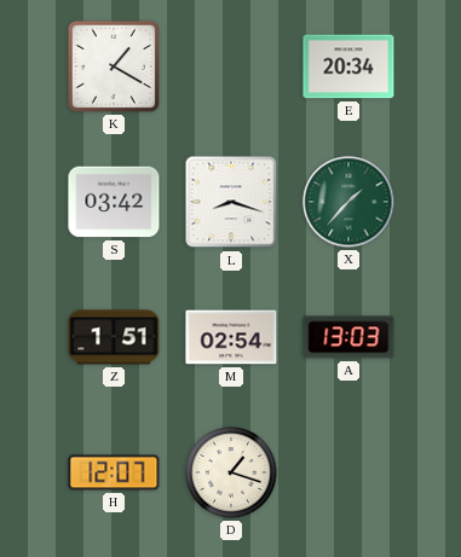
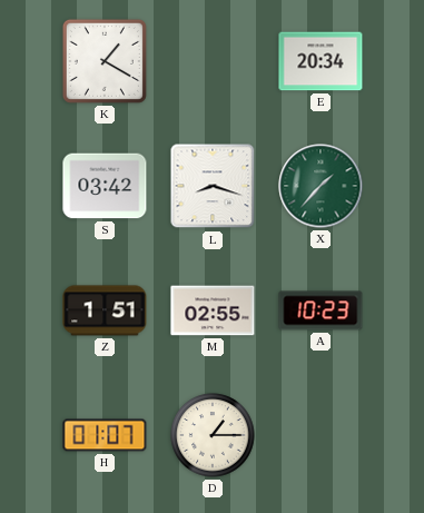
M: 02:54 -> 02:55 (213, 310)
A: 13:03 -> 10:23 (321, 310)
H: 12:07 -> 01:07 (105, 435)
D: 1:18 -> 1:15 (213, 435)
